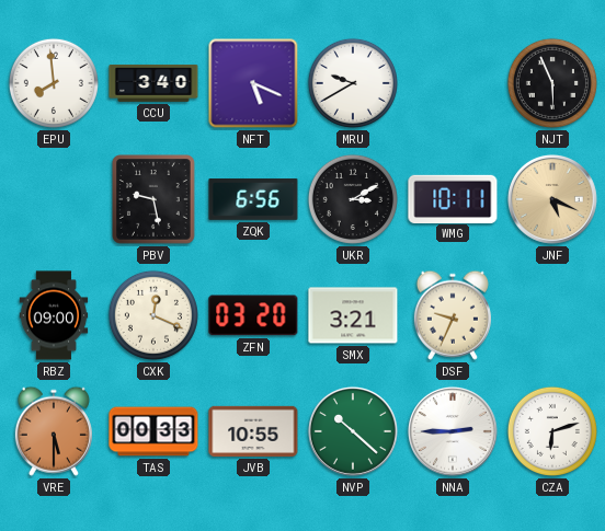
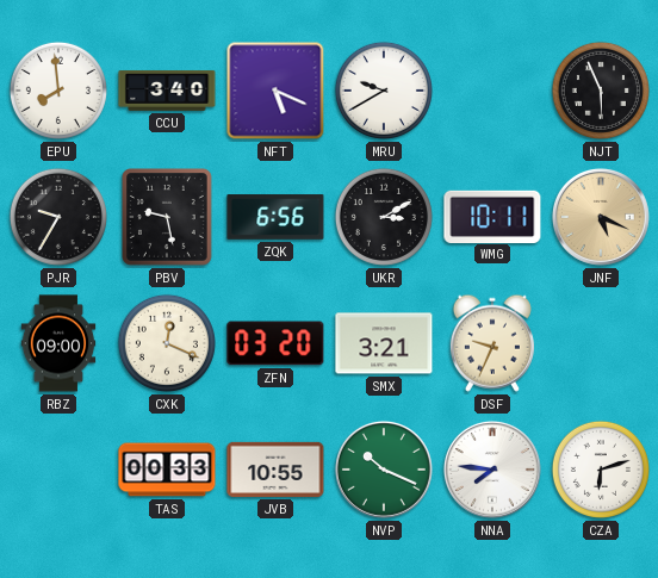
PJR: none -> 9:35 (58, 217)
VRE: 5:30 -> none (54, 431)
NVP: 10:22 -> 10:19 (384, 470)
NNA: 2:45 -> 7:46 (492, 470)
